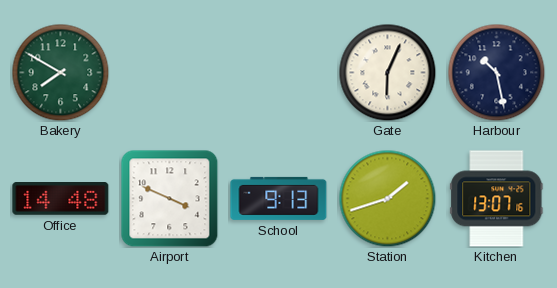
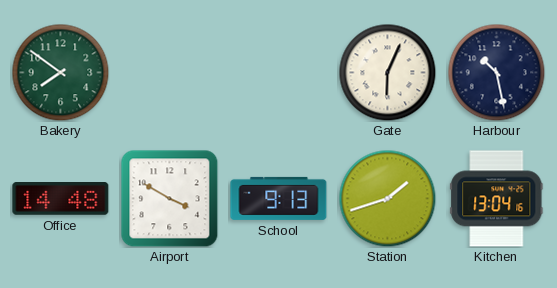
Bakery: 7:50 -> 7:51 (60, 72)
Airport: 3:49 -> 3:50 (170, 199)
Kitchen: 13:07 -> 13:04 (497, 199)
